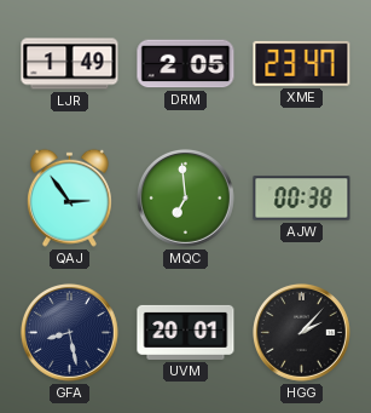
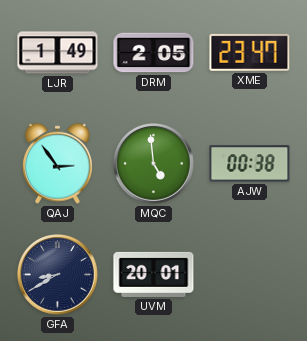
MQC: 6:59 -> 4:59 (153, 163)
GFA: 8:28 -> 8:40 (57, 274)
HGG: 2:07 -> none (301, 332)
